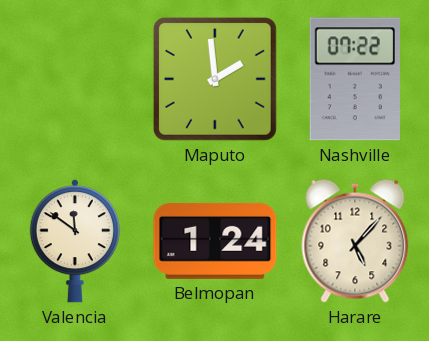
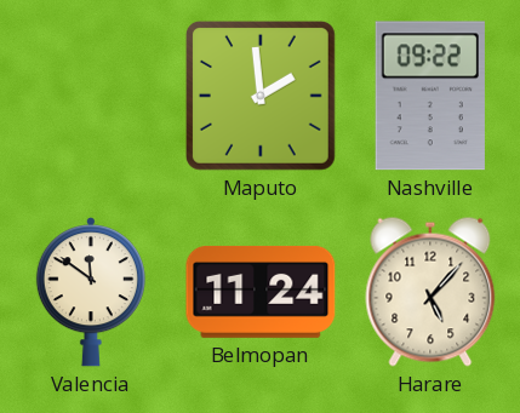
Nashville: 07:22 -> 09:22 (430, 96)
Belmopan: 1:24 -> 11:24 (261, 292)
